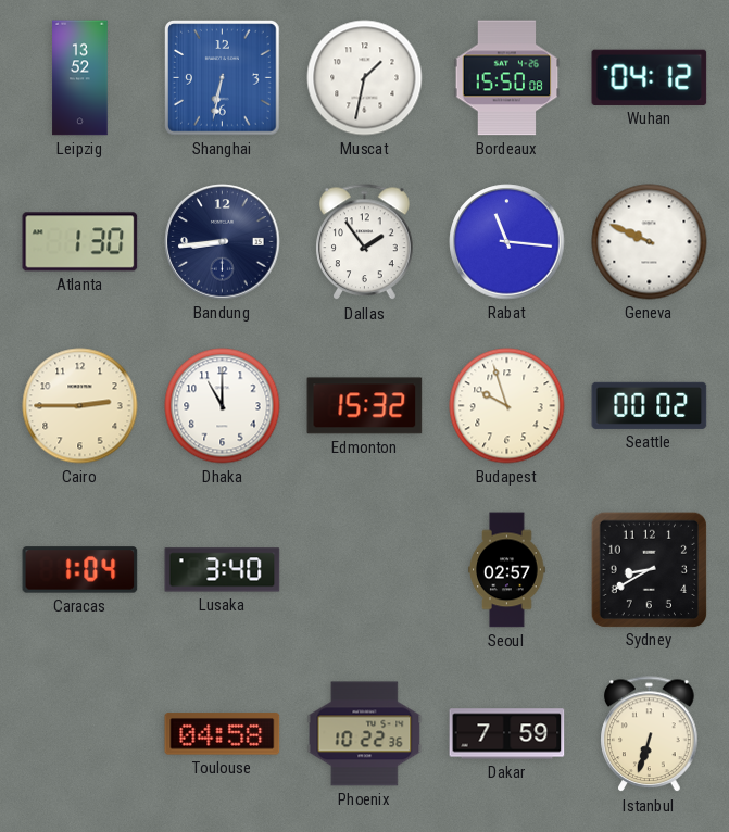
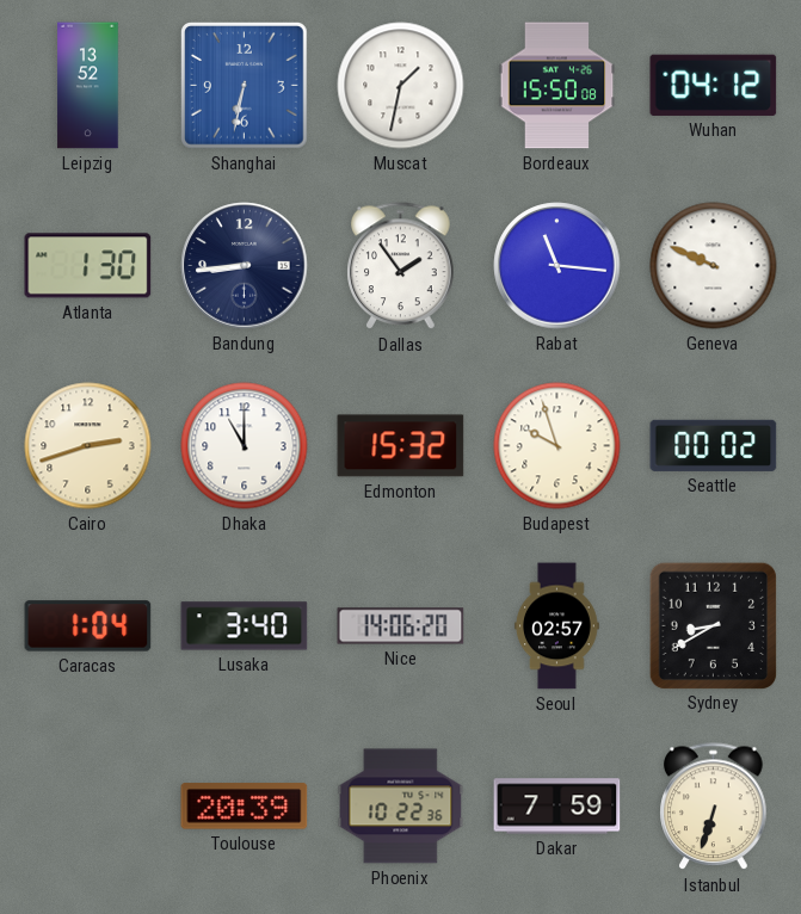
Cairo: 2:45 -> 2:42 (88, 446)
Nice: none -> 14:06 (401, 626)
Toulouse: 04:58 -> 20:39 (245, 807)
